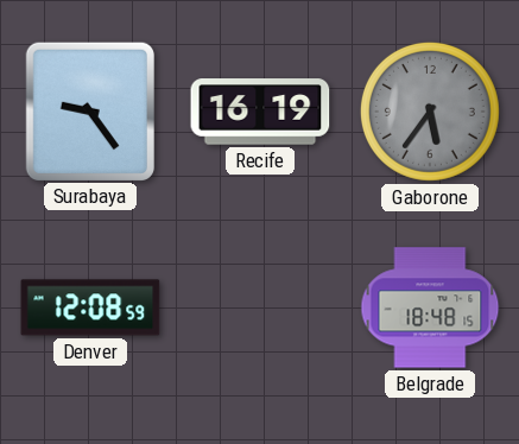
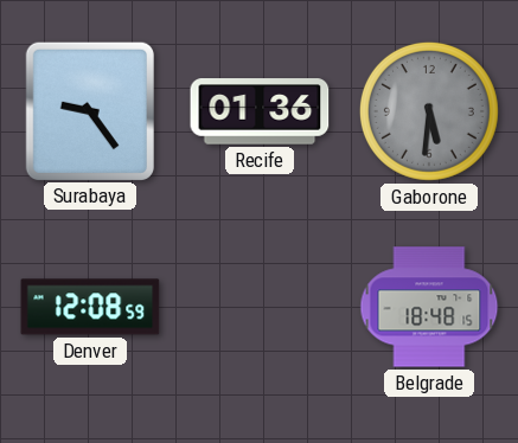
Recife: 16:19 -> 01:36 (260, 111)
Gaborone: 5:36 -> 5:31 (429, 111)
